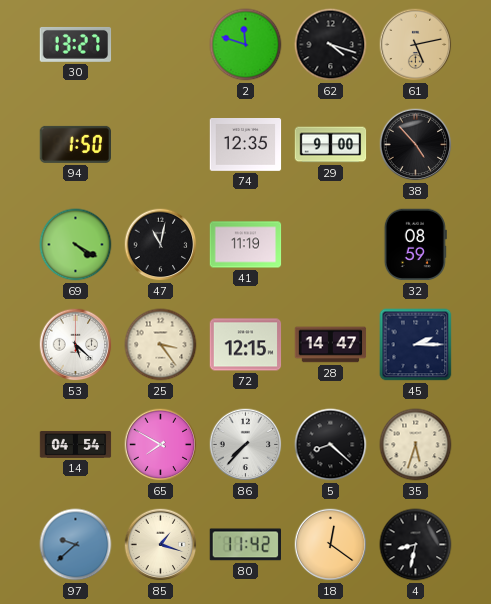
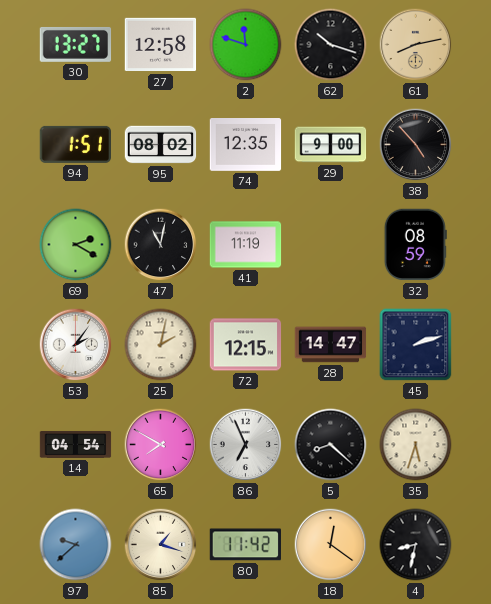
27: none -> 12:58 (161, 45)
62: 4:18 -> 10:18 (331, 45)
61: 5:13 -> 8:13 (416, 45)
94: 1:50 -> 1:51 (75, 144)
95: none -> 08:02 (161, 145)
69: 4:20 -> 2:20 (76, 245)
53: 5:22 -> 2:06 (76, 345)
25: 3:24 -> 2:02 (161, 345)
45: 2:15 -> 2:12 (416, 345)
86: 7:37 -> 6:56 (246, 445)
